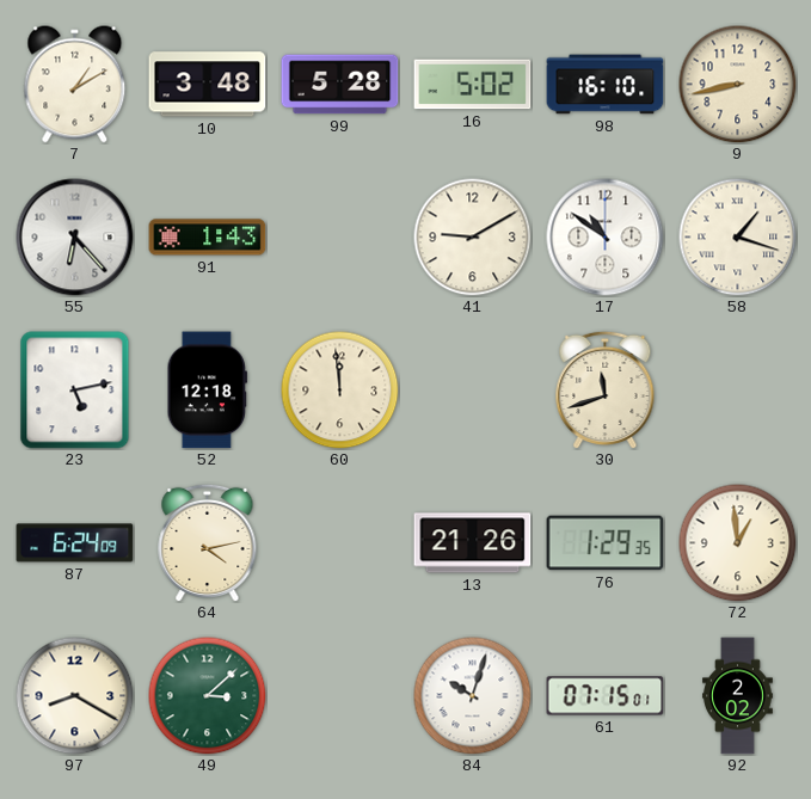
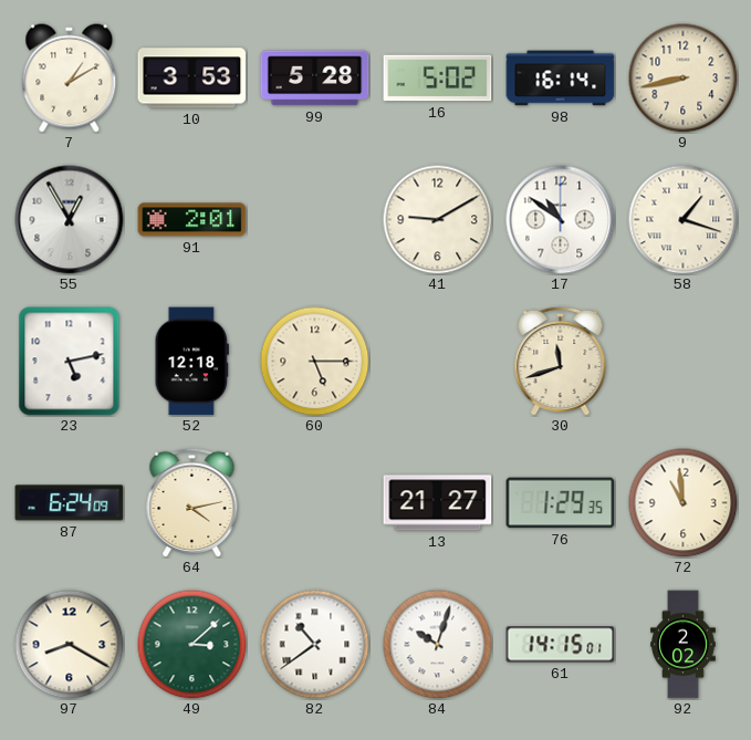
10: 3:48 -> 3:53 (192, 79)
98: 16:10 -> 16:14 (561, 79)
55: 6:23 -> 12:55 (70, 220)
91: 1:43 -> 2:01 (192, 220)
60: 11:59 -> 5:15 (315, 362)
13: 21:26 -> 21:27 (438, 503)
72: 12:59 -> 10:59 (684, 503)
82: none -> 10:39 (315, 645)
61: 07:15 -> 14:15 (561, 645)
